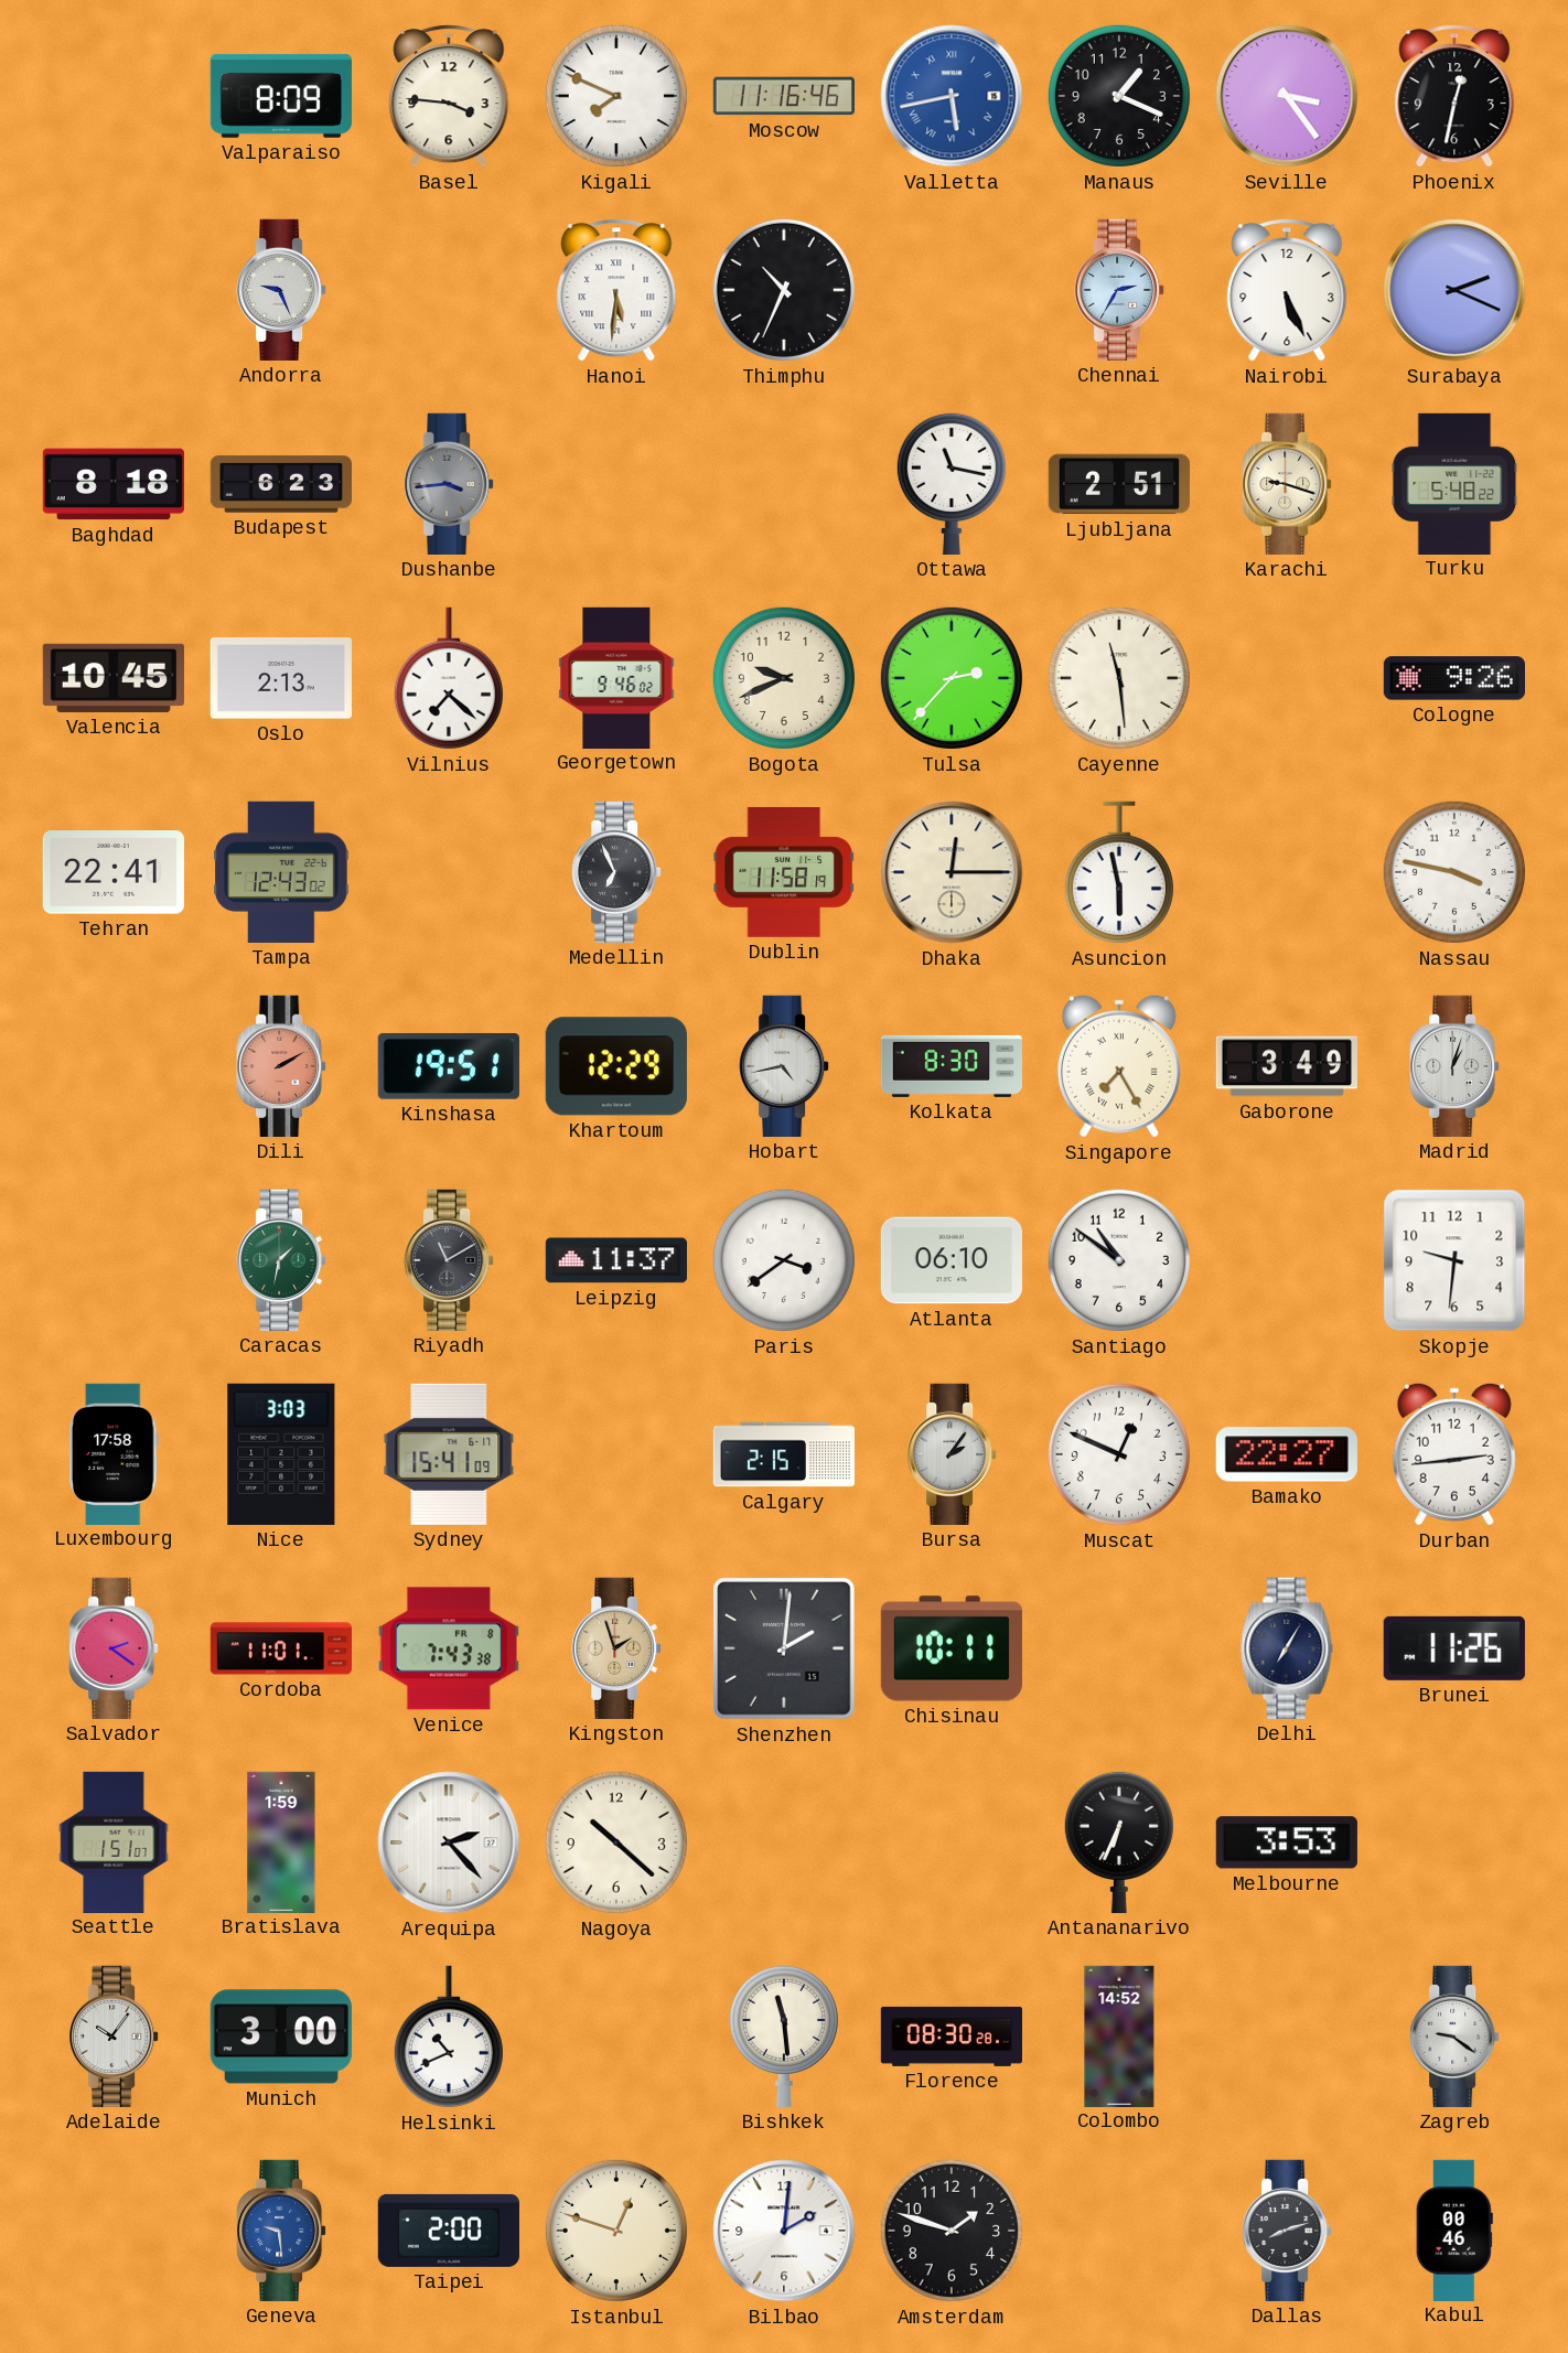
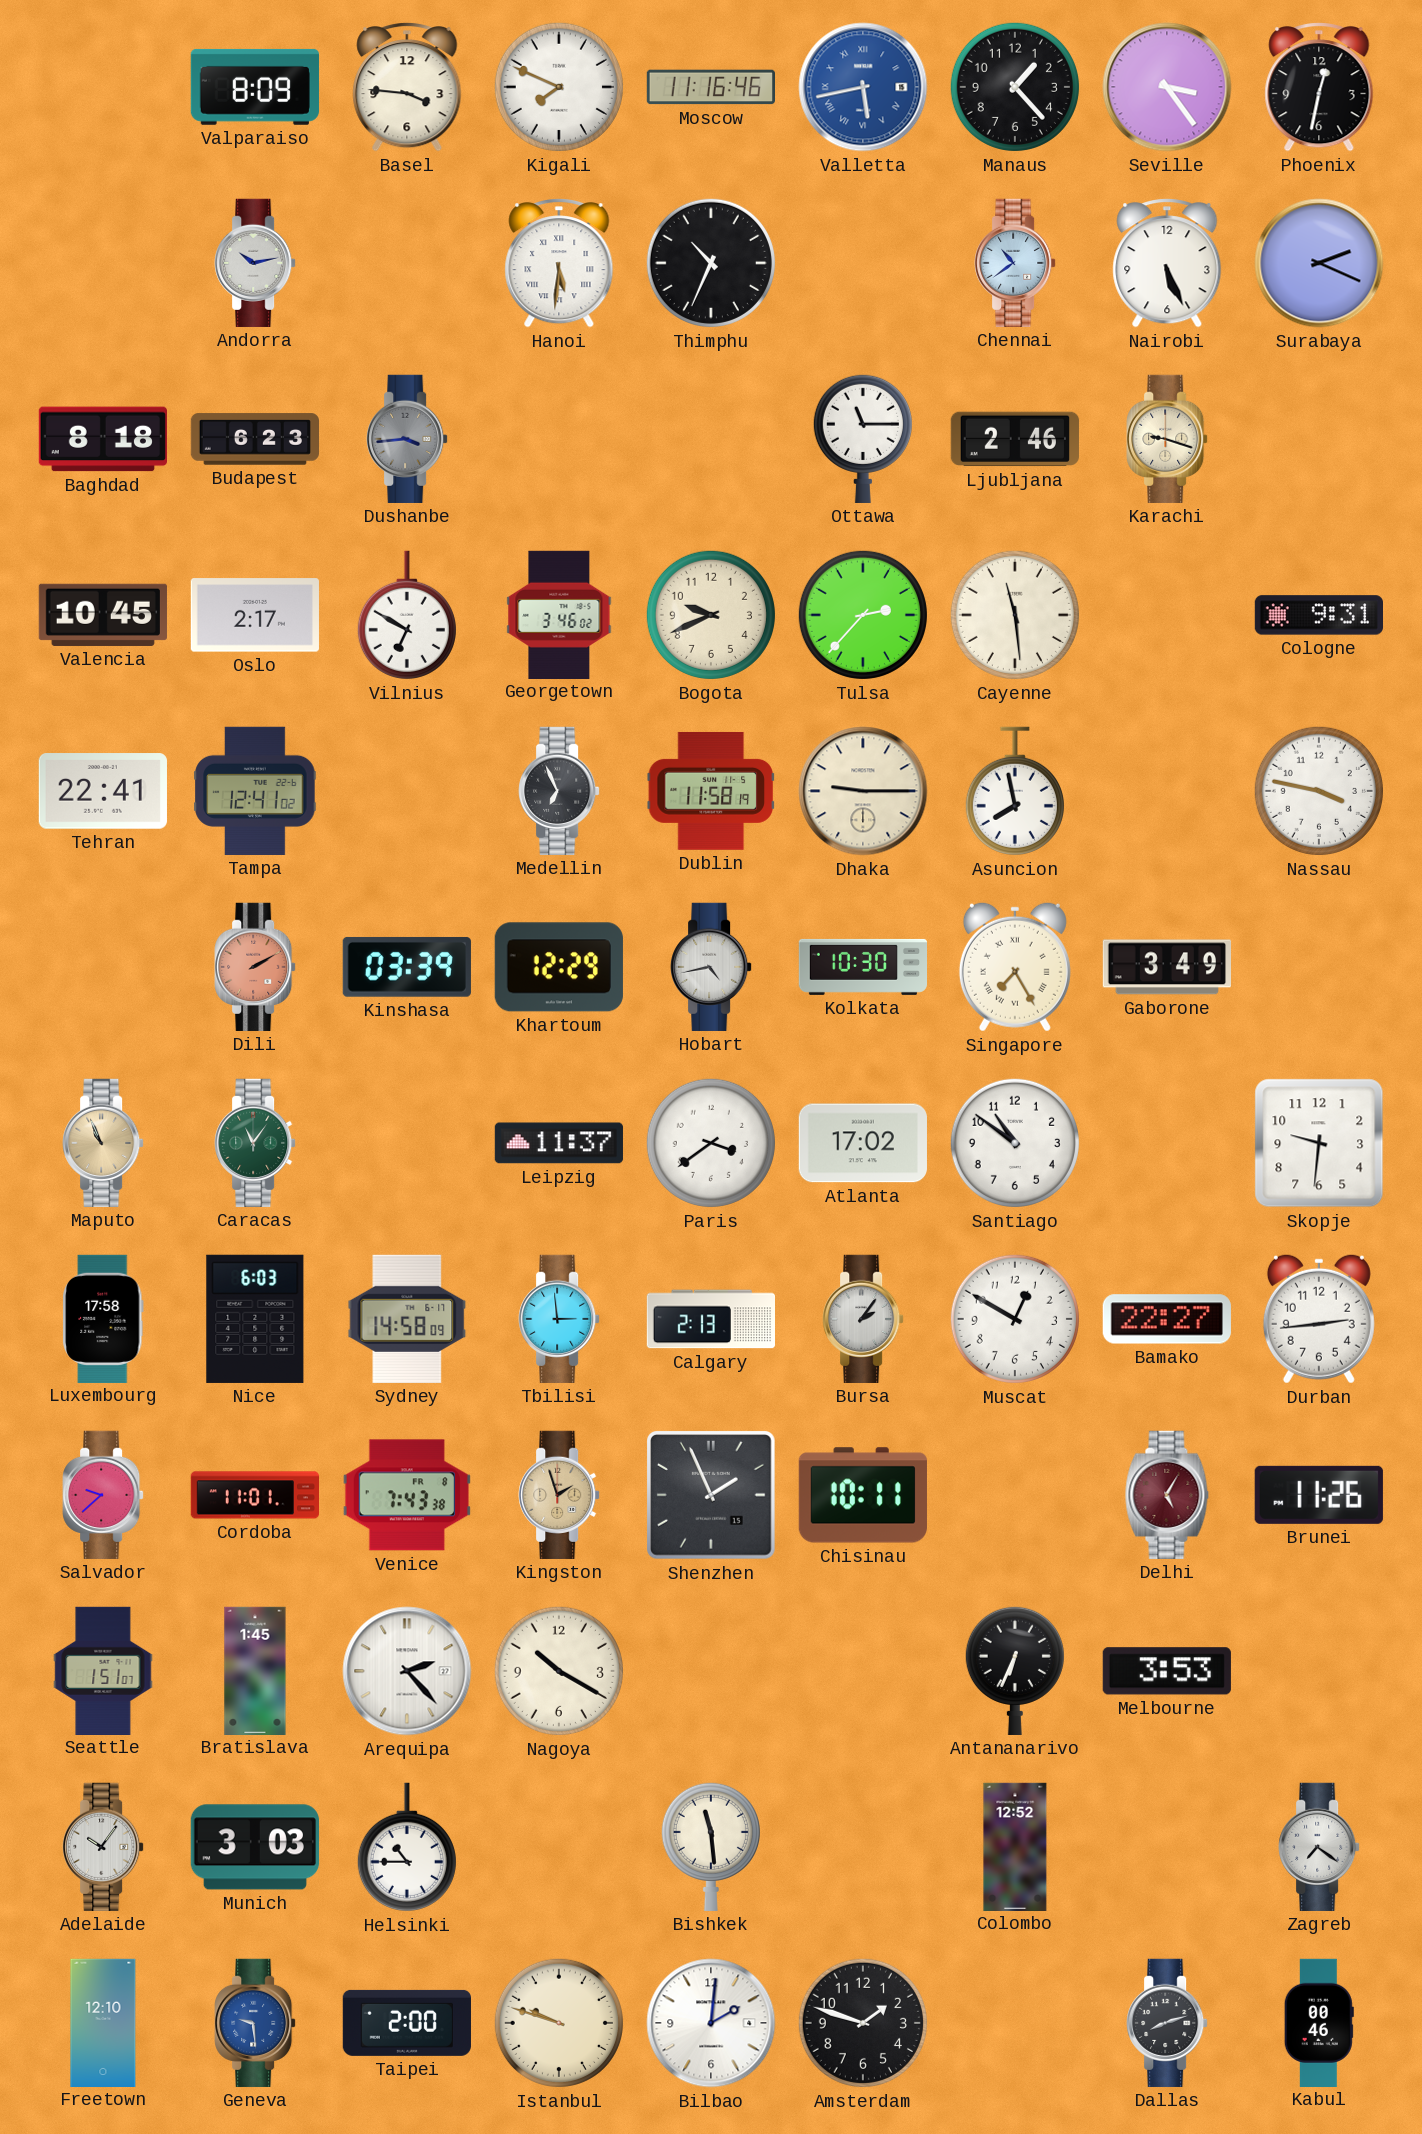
Manaus: 1:19 -> 1:23 (1015, 87)
Andorra: 9:26 -> 10:13 (255, 263)
Chennai: 2:35 -> 10:39 (1015, 263)
Ottawa: 11:17 -> 11:15 (863, 438)
Ljubljana: 2:51 -> 2:46 (1015, 439)
Turku: 5:48 -> none (1454, 483)
Oslo: 2:13 -> 2:17 (255, 615)
Vilnius: 7:22 -> 6:50 (407, 615)
Georgetown: 9:46 -> 3:46 (559, 614)
Cologne: 9:26 -> 9:31 (1318, 615)
Tampa: 12:43 -> 12:41 (255, 791)
Dhaka: 12:15 -> 9:15 (863, 791)
Asuncion: 5:58 -> 7:58 (1015, 791)
Kinshasa: 19:51 -> 03:39 (407, 967)
Kolkata: 8:30 -> 10:30 (862, 967)
Madrid: 1:03 -> none (1454, 1066)
Maputo: none -> 10:56 (103, 1143)
Caracas: 1:32 -> 11:06 (255, 1143)
Riyadh: 11:10 -> none (449, 1260)
Atlanta: 06:10 -> 17:02 (863, 1143)
Nice: 3:03 -> 6:03 (255, 1319)
Sydney: 15:41 -> 14:58 (407, 1319)
Tbilisi: none -> 2:59 (559, 1319)
Calgary: 2:15 -> 2:13 (710, 1319)
Muscat: 12:49 -> 12:50 (1015, 1319)
Salvador: 2:21 -> 9:38 (103, 1495)
Shenzhen: 2:01 -> 1:56 (712, 1496)
Delhi: 7:05 -> 5:05 (1167, 1495)
Delhi dial: navy -> burgundy (1167, 1495)
Bratislava: 1:59 -> 1:45 (255, 1670)
Nagoya: 10:22 -> 10:20 (559, 1671)
Munich: 3:00 -> 3:03 (255, 1847)
Helsinki: 10:41 -> 10:45 (407, 1847)
Florence: 08:30 -> none (951, 2037)
Colombo: 14:52 -> 12:52 (1015, 1846)
Zagreb: 9:21 -> 7:21 (1319, 1847)
Freetown: none -> 12:10 (103, 2022)
Istanbul: 12:48 -> 9:48 (559, 2023)
